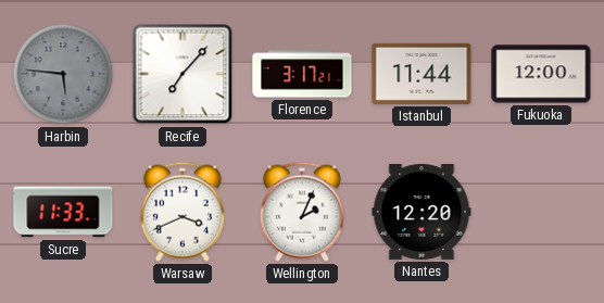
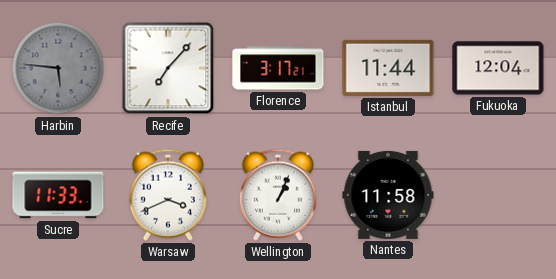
Fukuoka: 12:00 -> 12:04 (498, 68)
Wellington: 2:04 -> 1:04 (278, 195)
Nantes: 12:20 -> 11:58 (388, 195)
